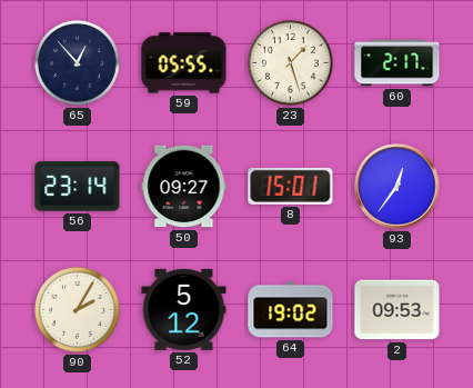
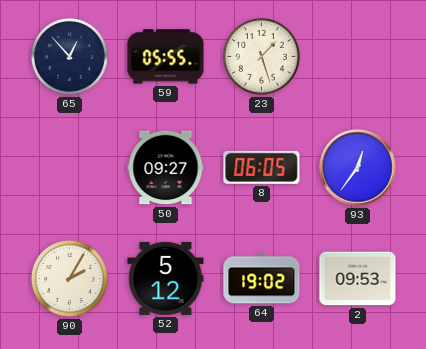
60: 2:17 -> none (397, 63)
56: 23:14 -> none (78, 187)
8: 15:01 -> 06:05 (262, 167)
